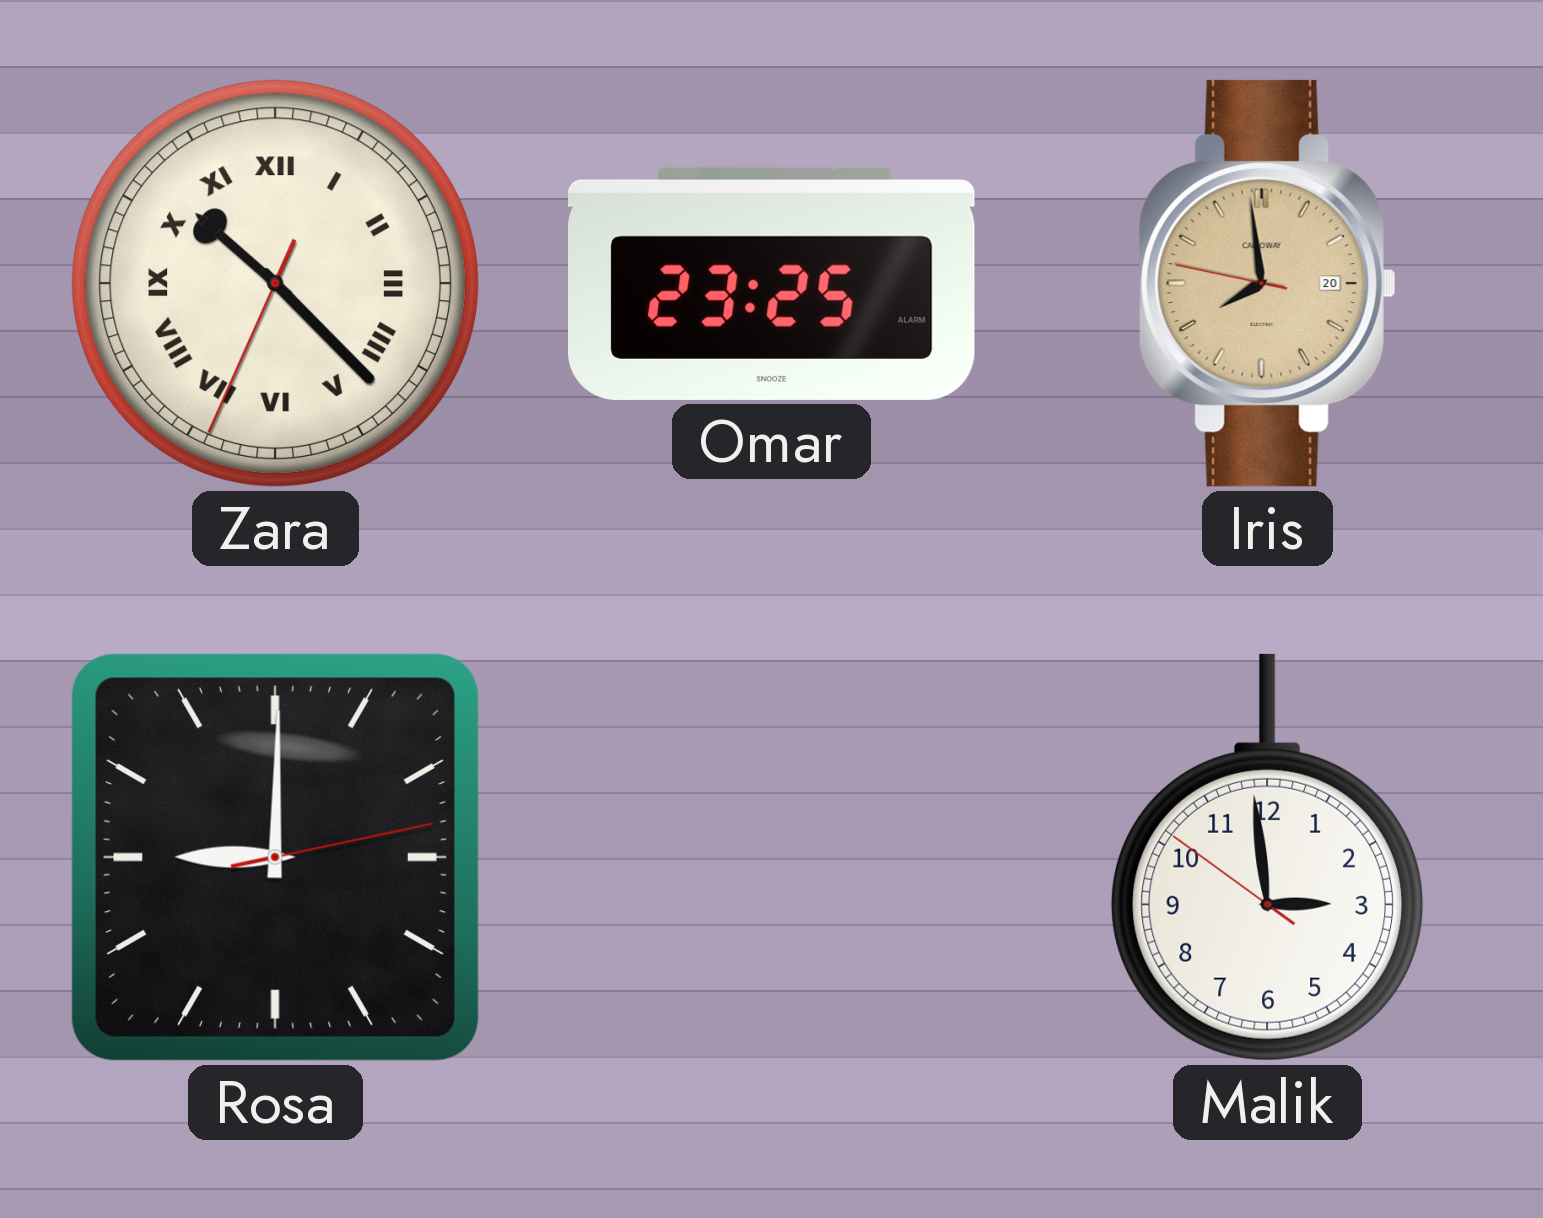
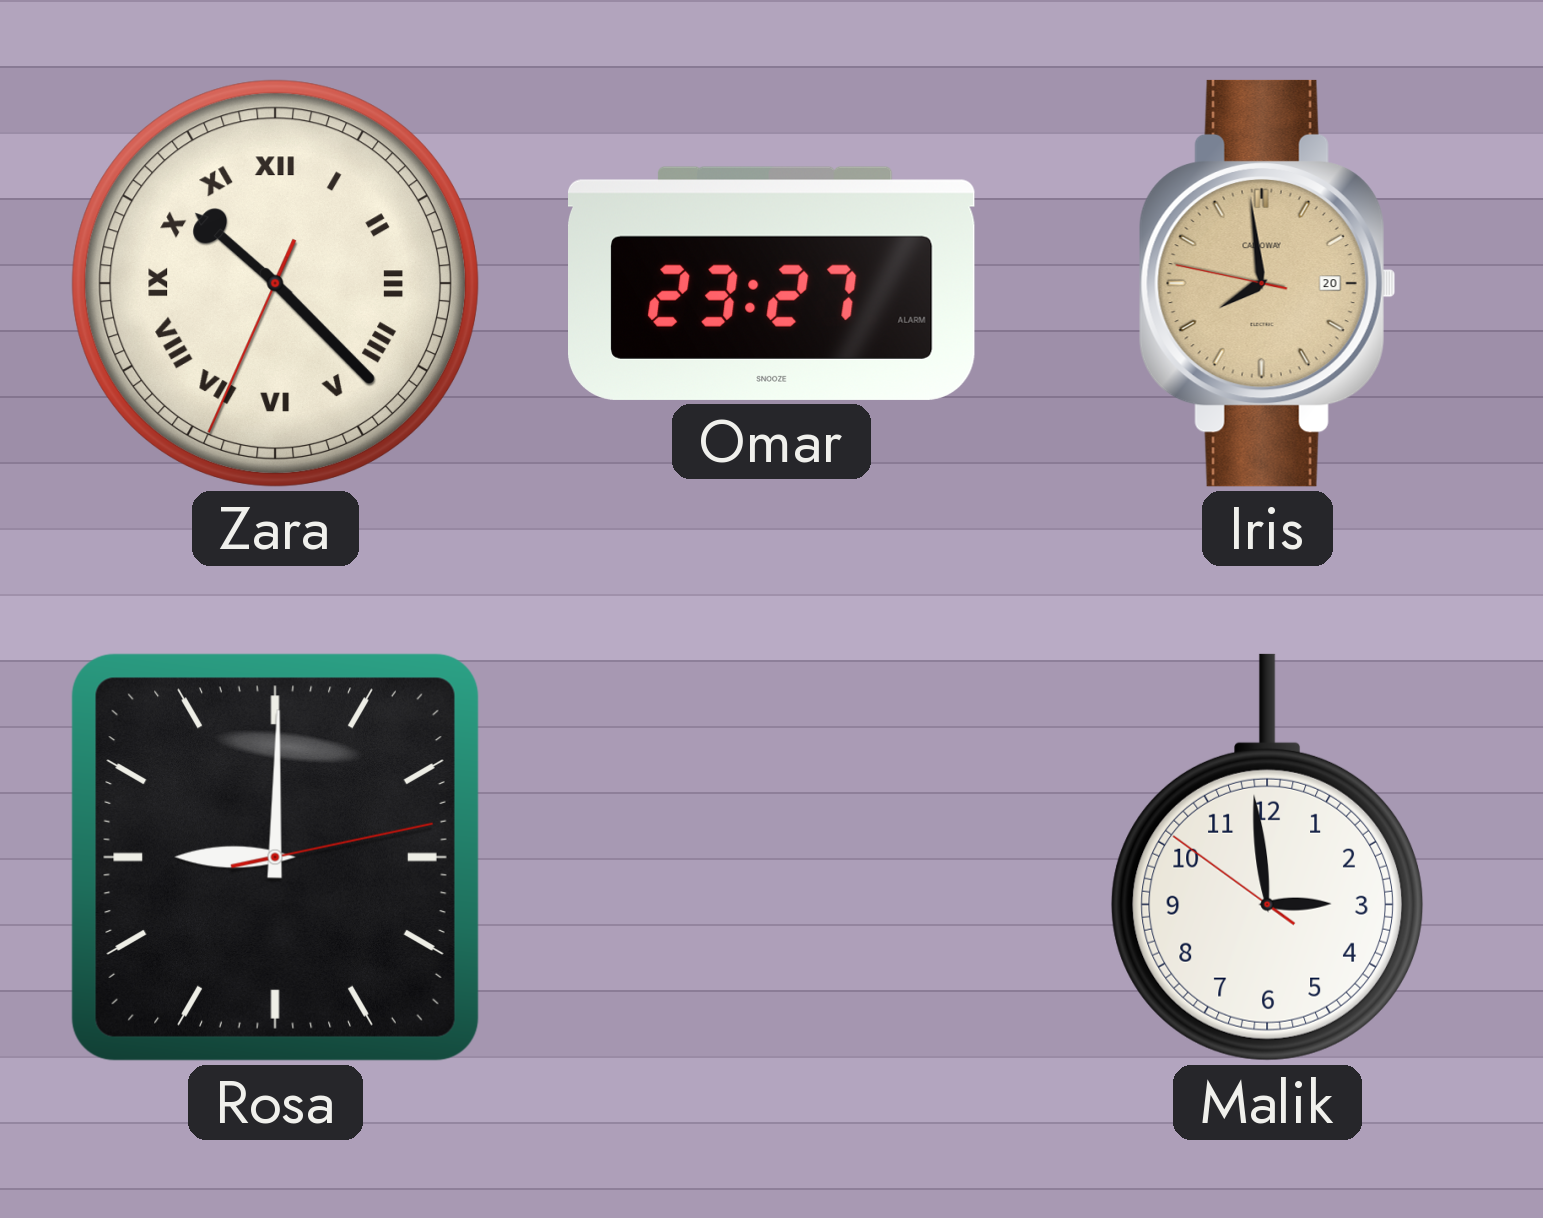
Omar: 23:25 -> 23:27 (772, 283)
